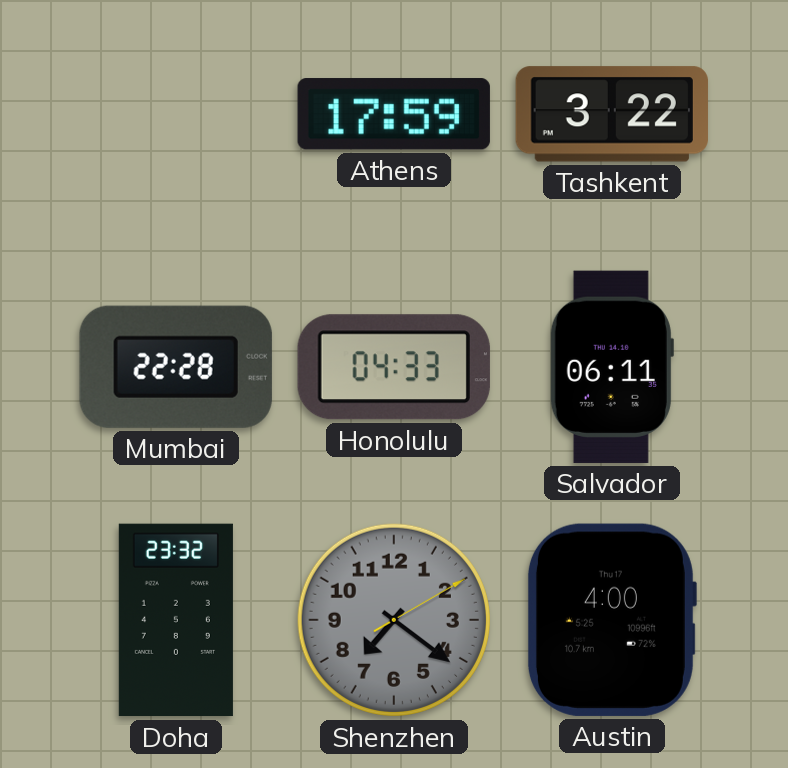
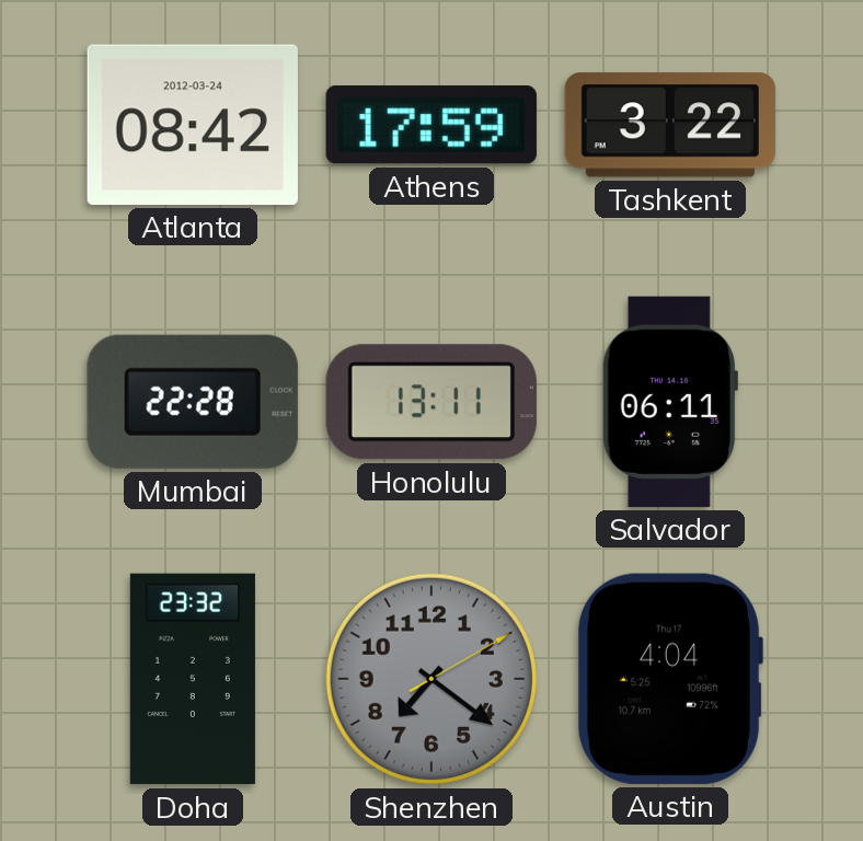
Atlanta: none -> 08:42 (193, 125)
Honolulu: 04:33 -> 13:11 (431, 402)
Austin: 4:00 -> 4:04 (669, 679)
